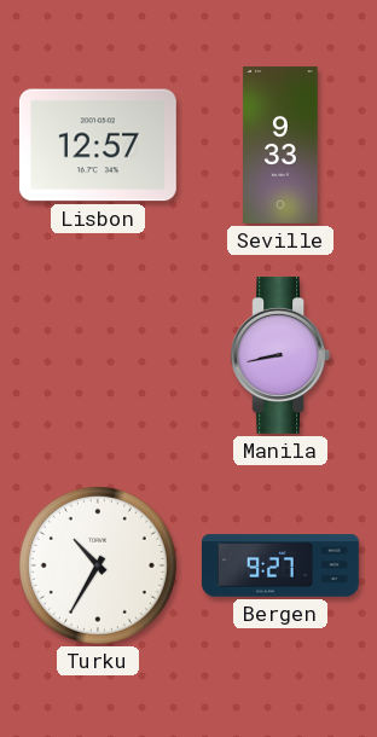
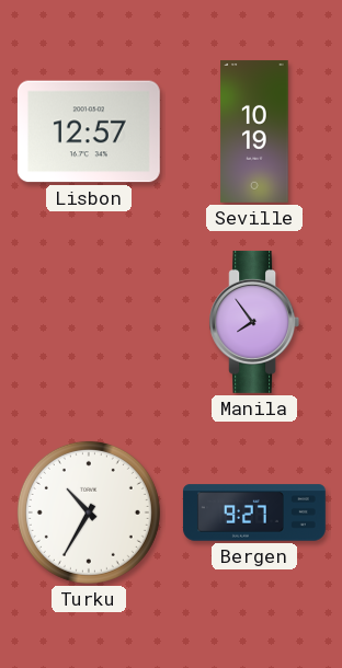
Seville: 9:33 -> 10:19 (254, 131)
Manila: 8:43 -> 7:54 (254, 322)
